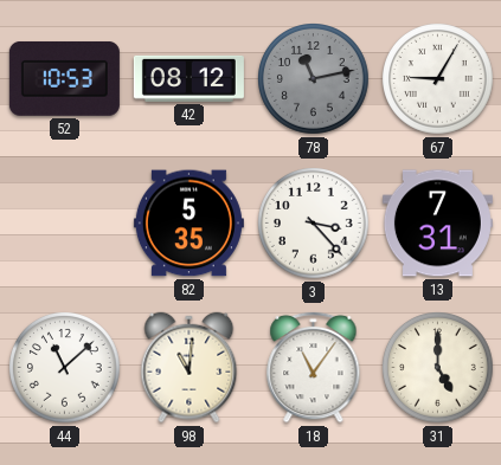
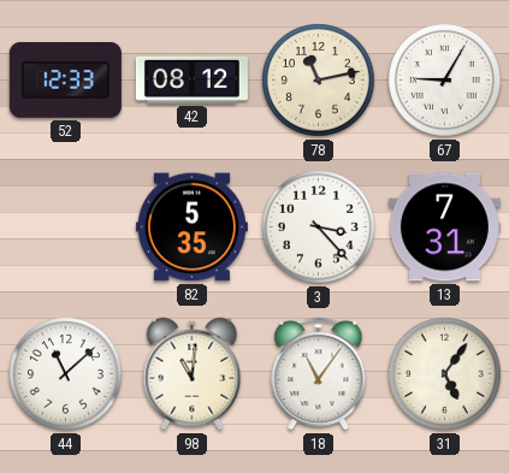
52: 10:53 -> 12:33 (65, 79)
78 dial: grey -> cream (319, 81)
31: 5:00 -> 5:06 (445, 374)
